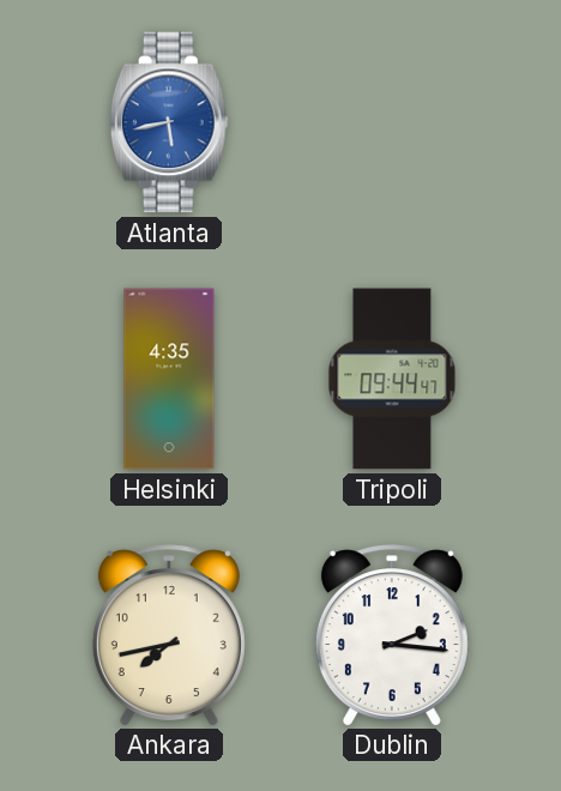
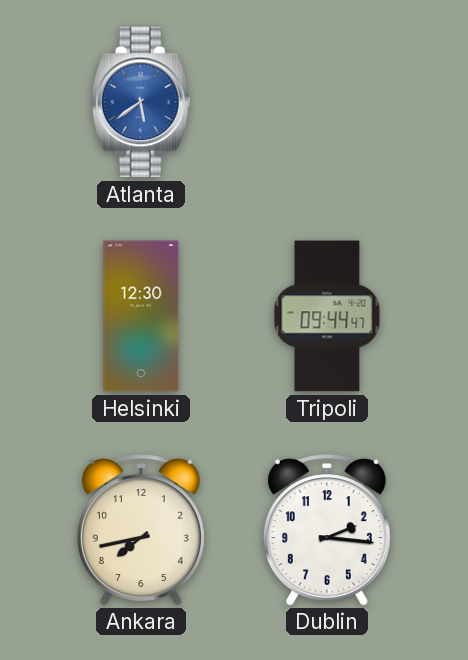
Atlanta: 5:43 -> 5:39 (141, 102)
Helsinki: 4:35 -> 12:30 (141, 316)
